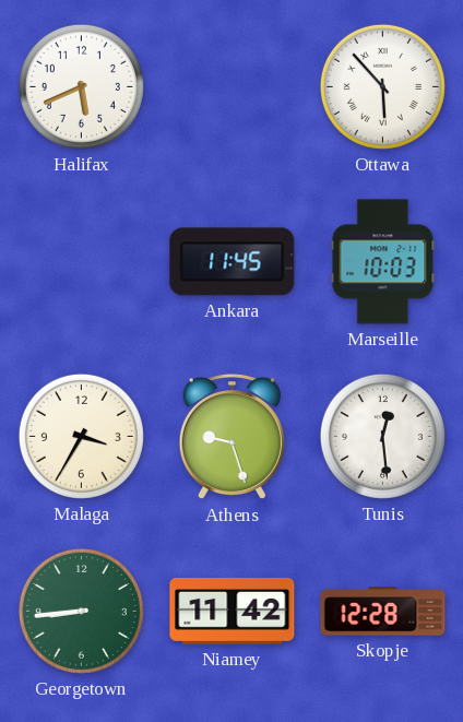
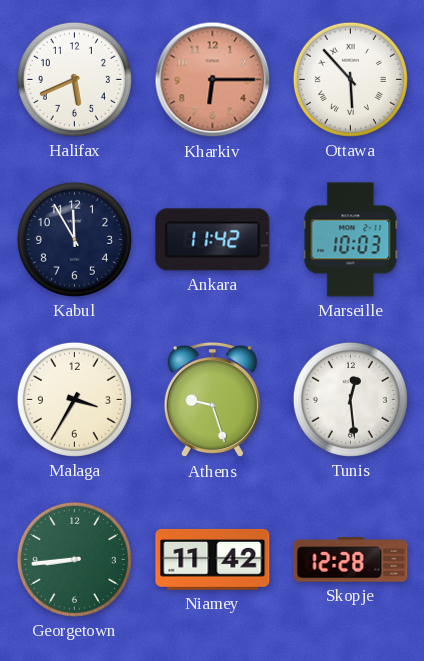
Kharkiv: none -> 6:15 (213, 80)
Kabul: none -> 11:55 (74, 239)
Ankara: 11:45 -> 11:42 (213, 240)
